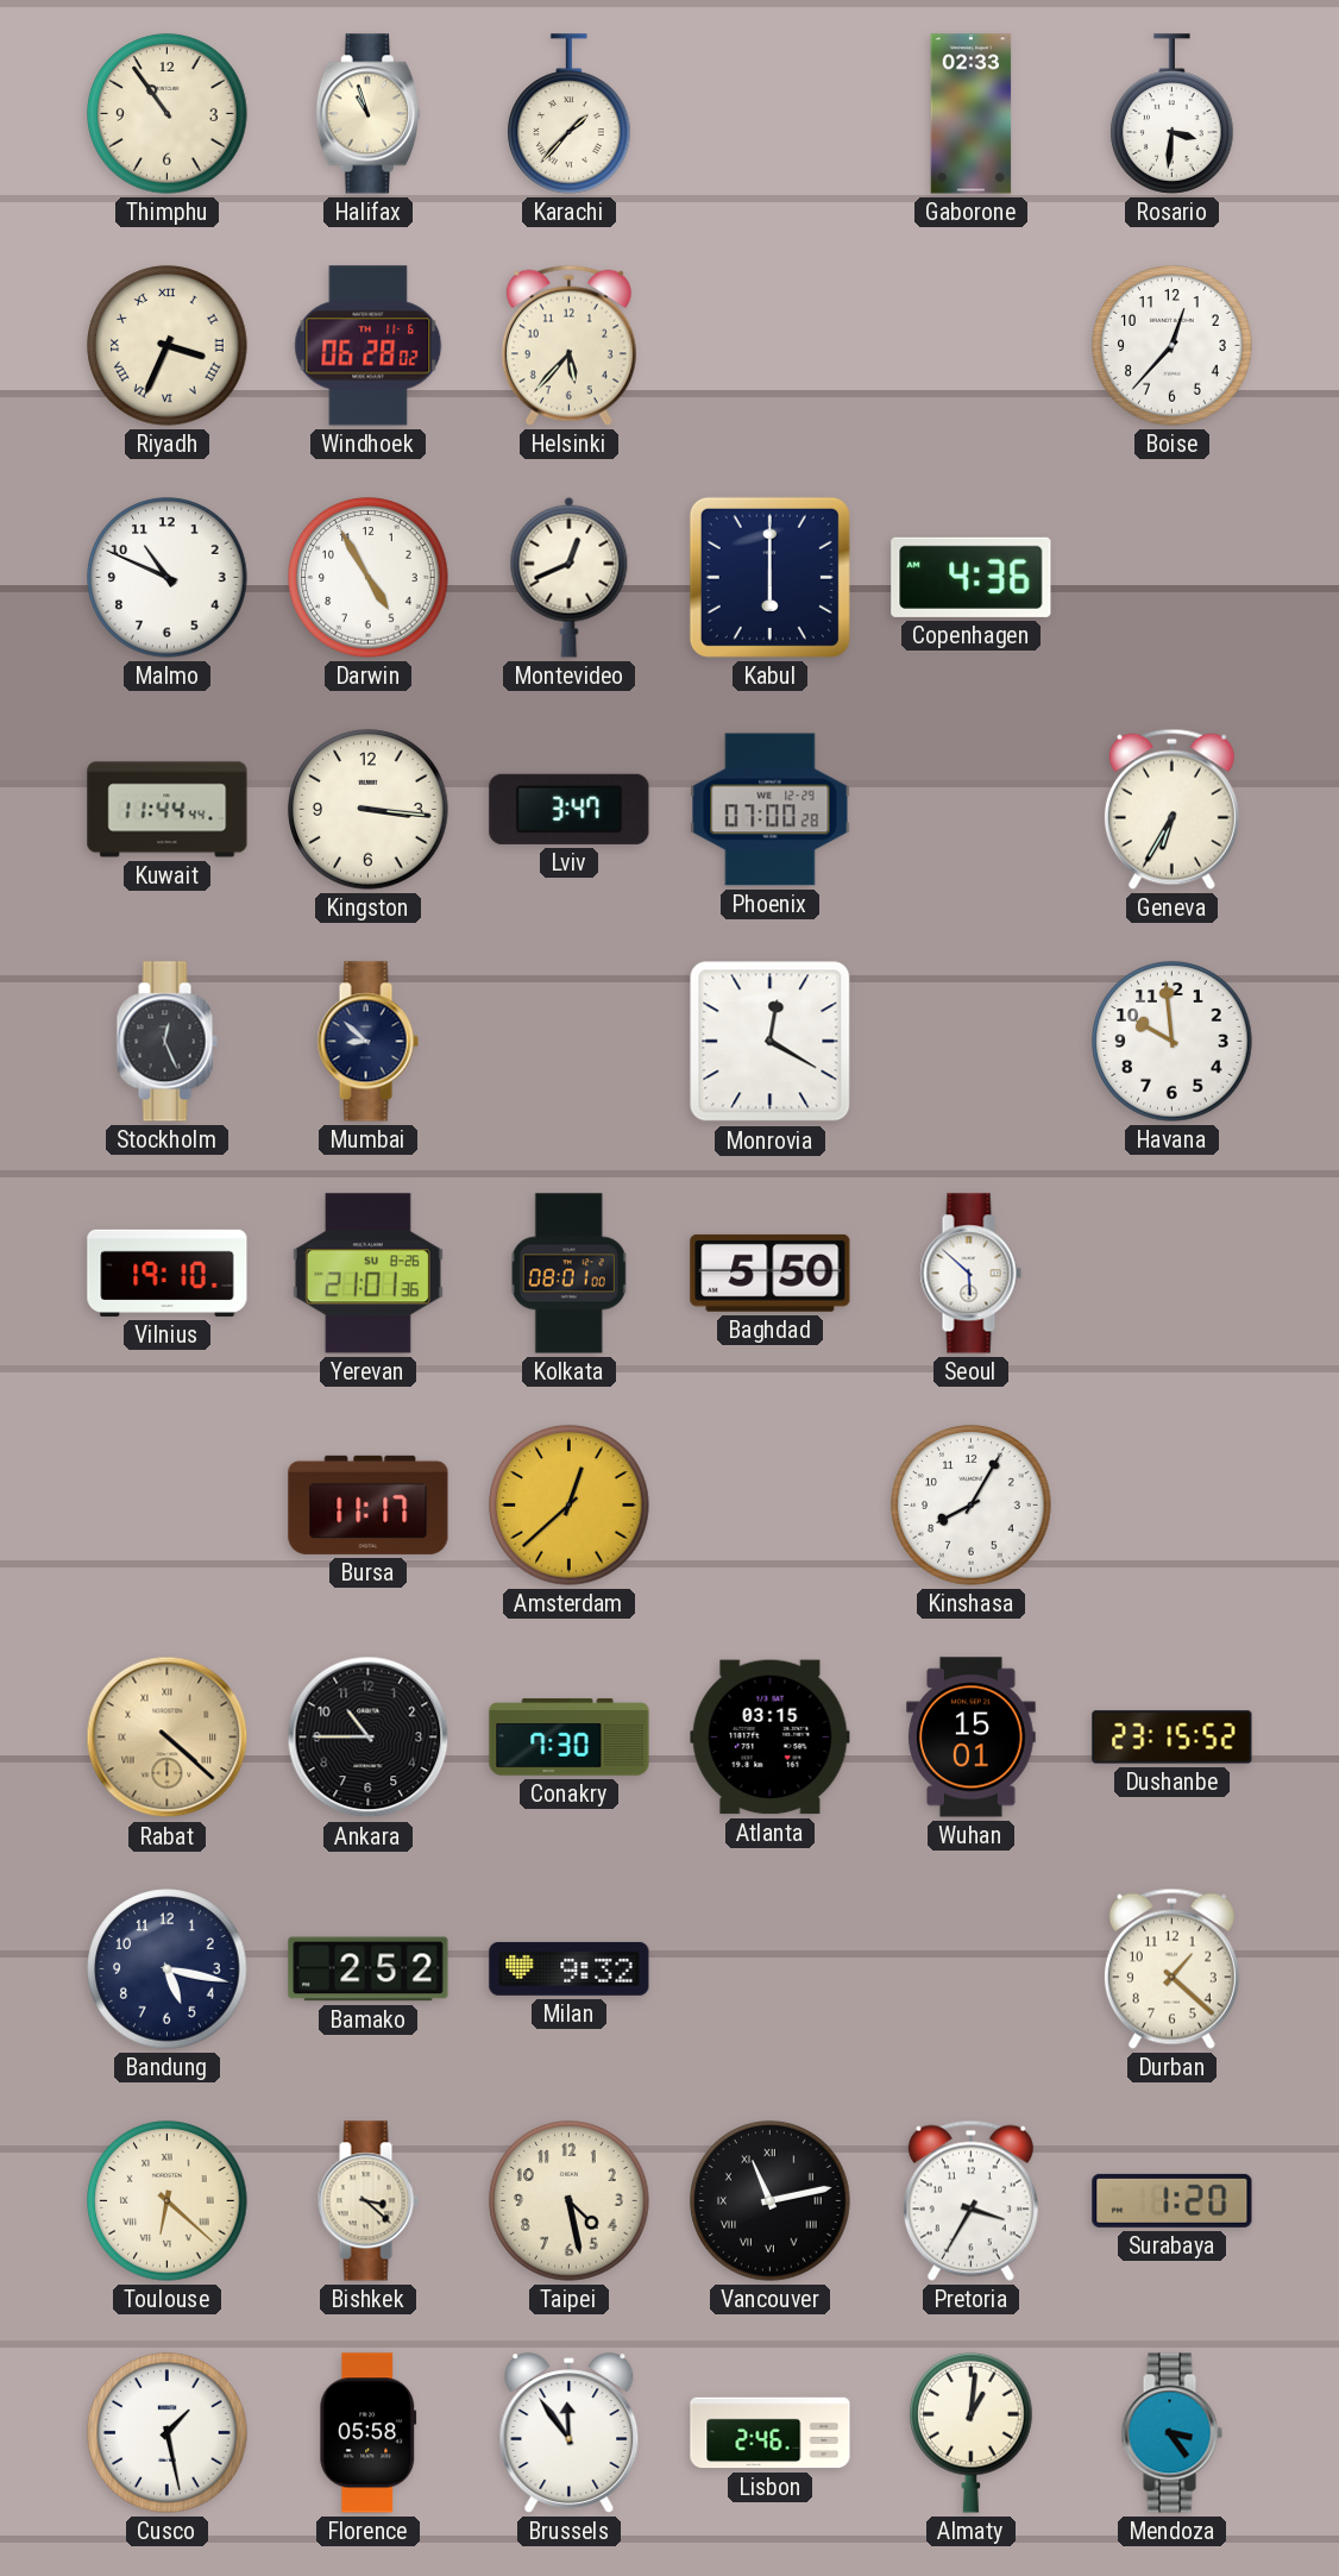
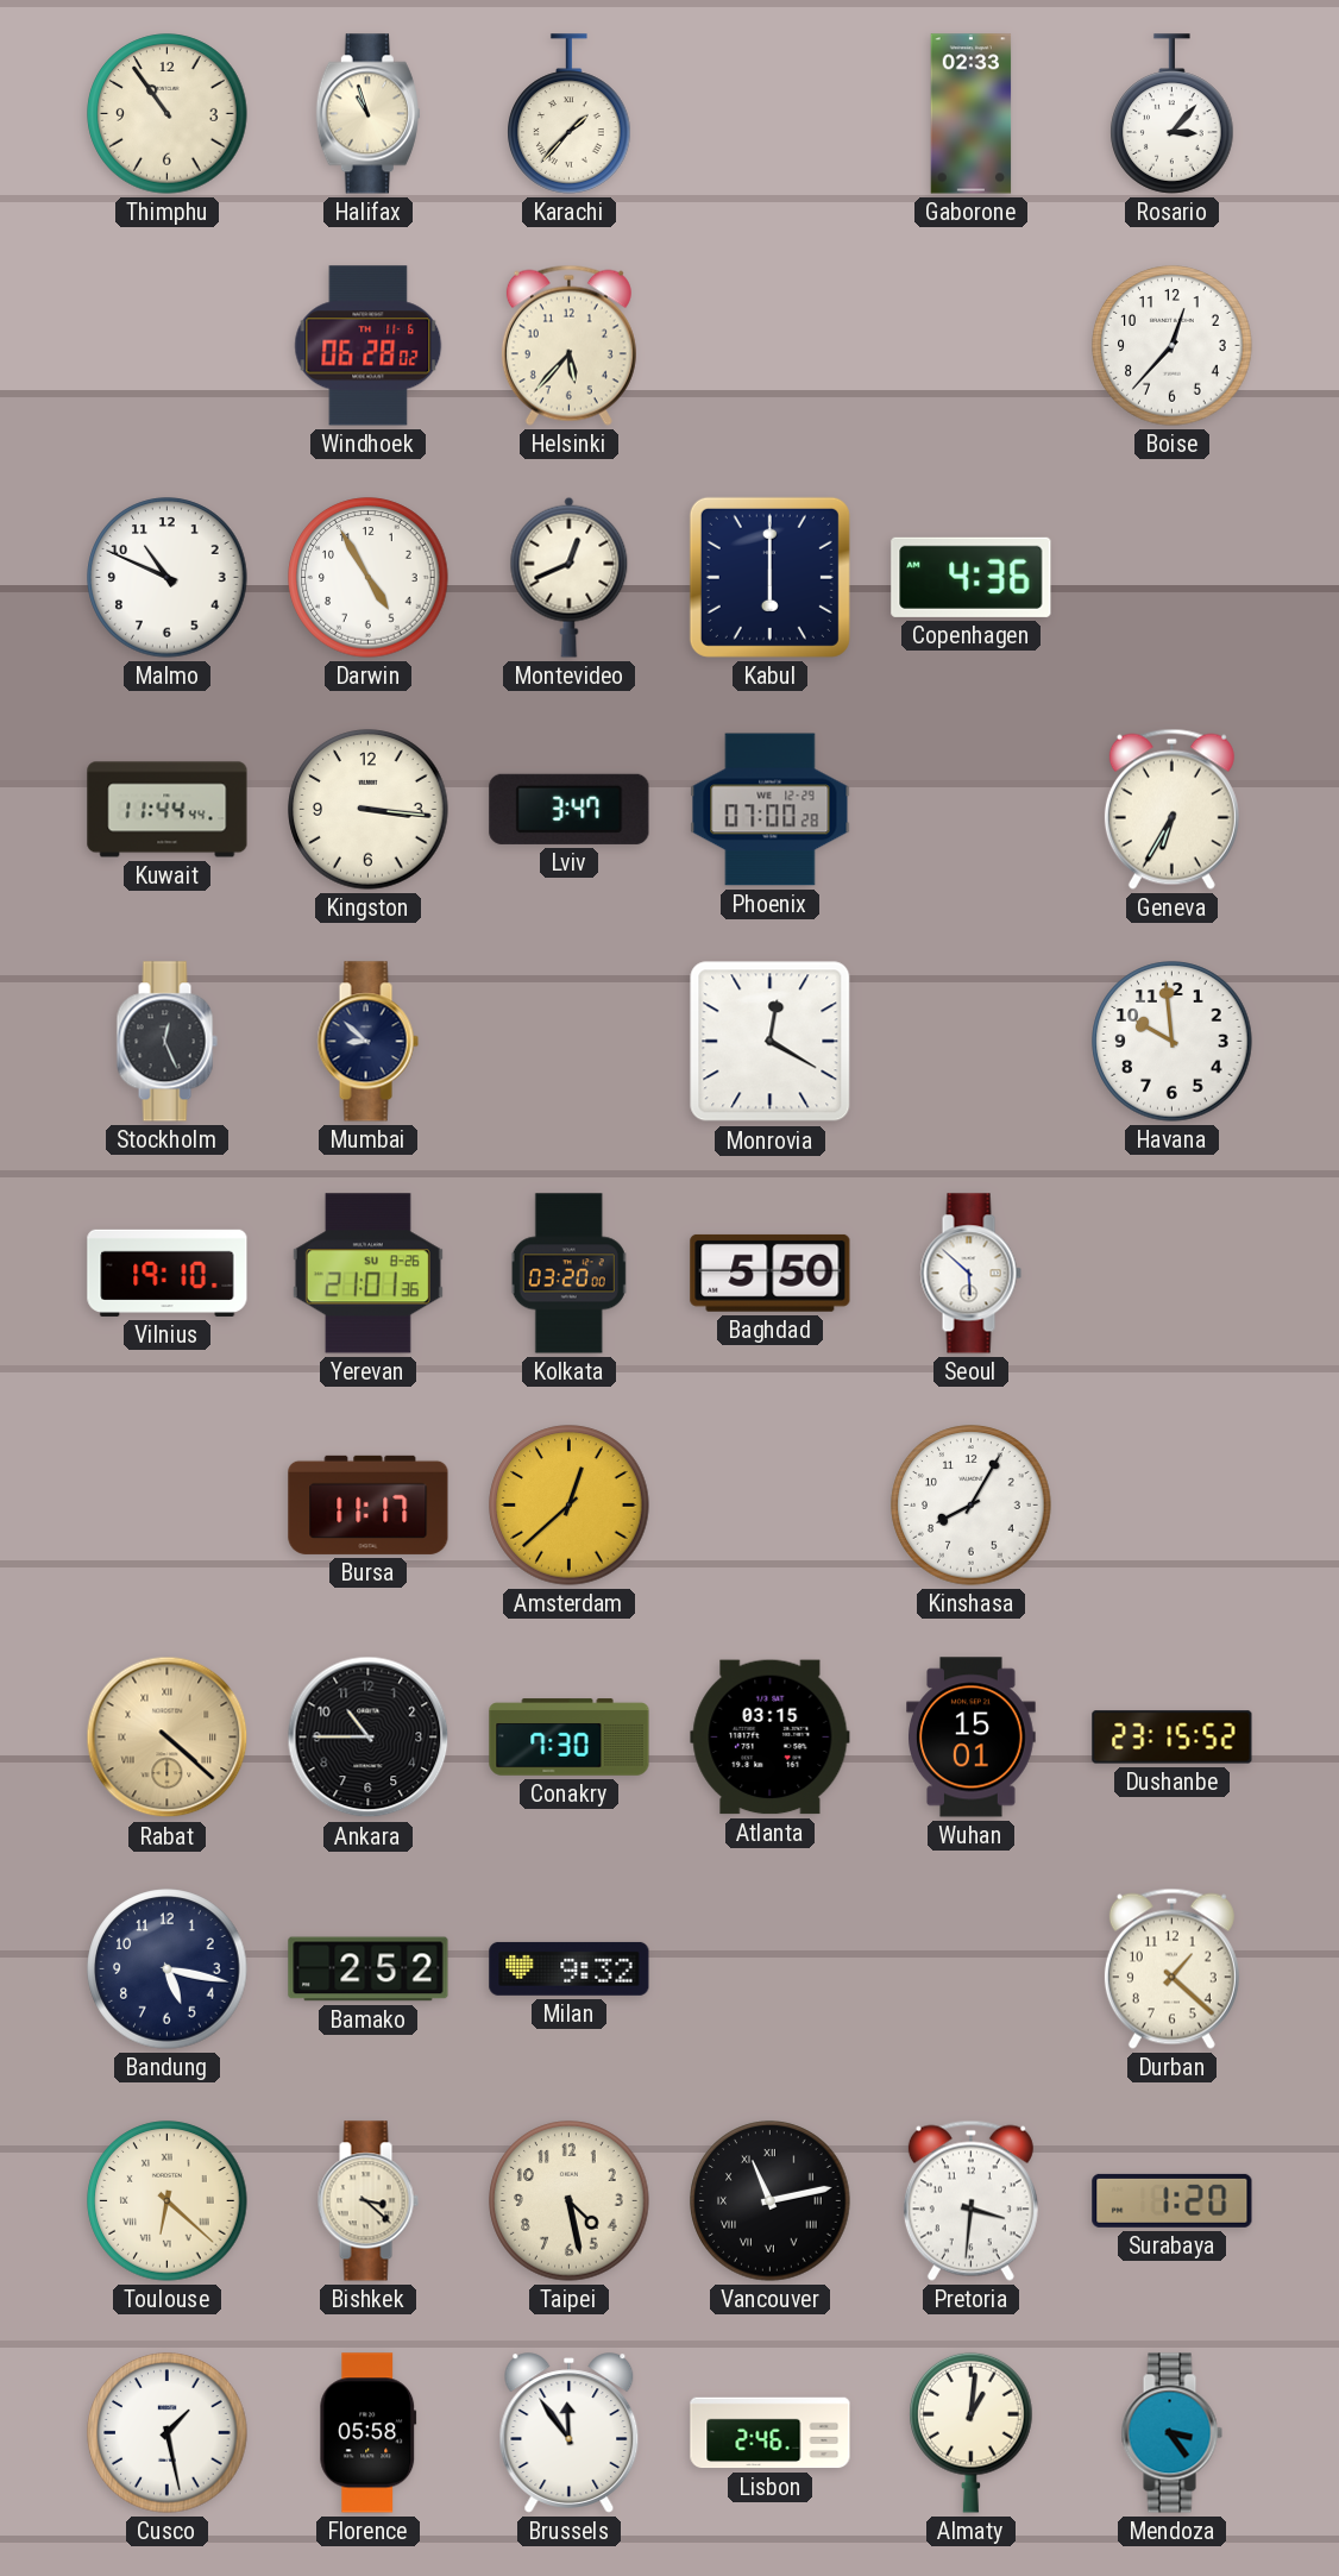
Rosario: 3:31 -> 3:07 (1173, 114)
Riyadh: 3:34 -> none (168, 346)
Kolkata: 08:01 -> 03:20 (570, 1274)
Pretoria: 3:35 -> 3:31 (970, 2200)
